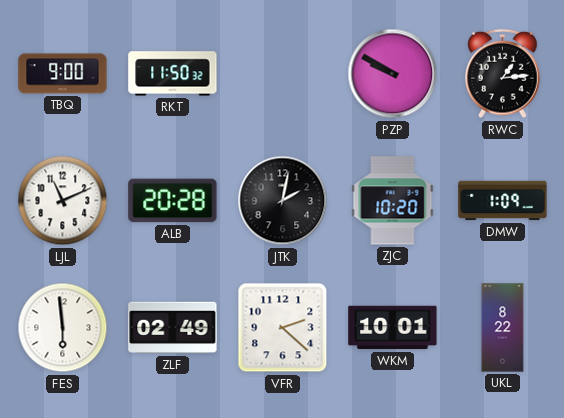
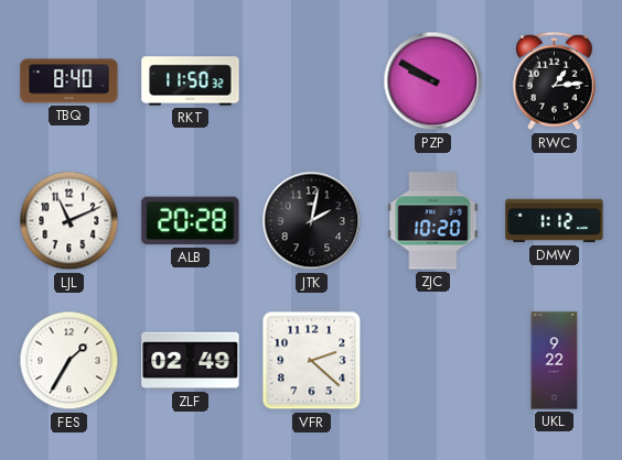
TBQ: 9:00 -> 8:40 (69, 81)
DMW: 1:09 -> 1:12 (555, 221)
FES: 5:59 -> 1:35 (69, 361)
WKM: 10:01 -> none (393, 328)
UKL: 8:22 -> 9:22 (555, 361)
